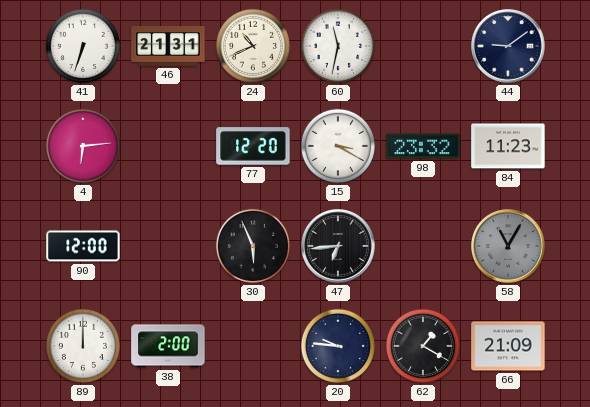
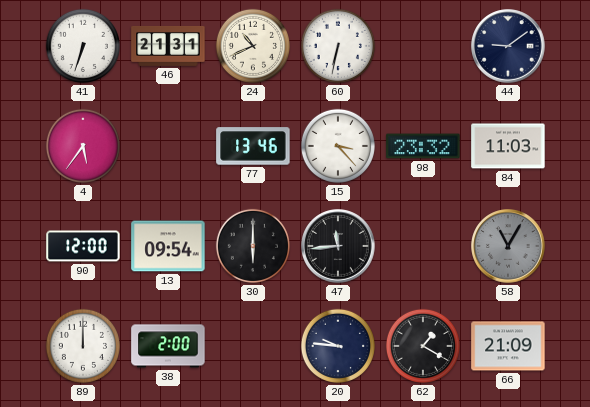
60: 11:32 -> 6:32 (338, 46)
4: 6:14 -> 5:36 (83, 146)
77: 12:20 -> 13:46 (253, 146)
15: 3:20 -> 3:23 (338, 146)
84: 11:23 -> 11:03 (508, 146)
13: none -> 09:54 (168, 246)
30: 5:56 -> 6:00 (253, 246)
47: 6:44 -> 11:44 (338, 246)
